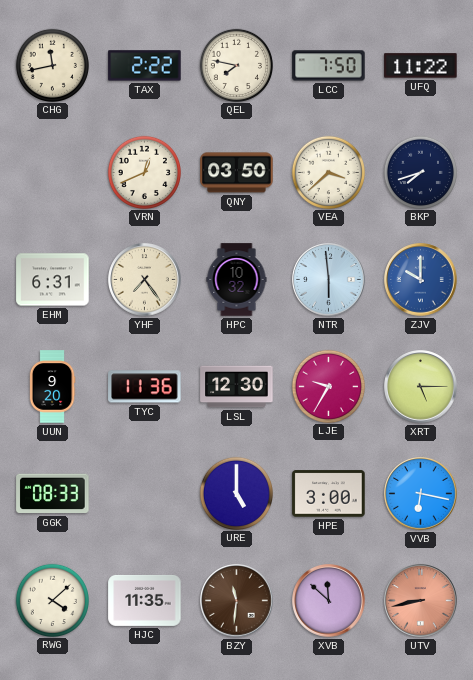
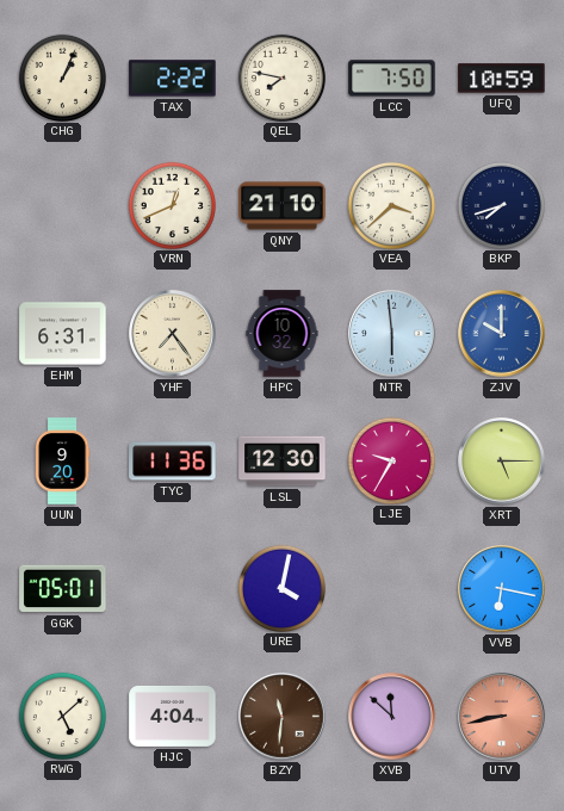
CHG: 11:43 -> 1:04 (62, 78)
UFQ: 11:22 -> 10:59 (502, 79)
QNY: 03:50 -> 21:10 (283, 206)
GGK: 08:33 -> 05:01 (63, 589)
URE: 5:00 -> 4:02 (281, 588)
HPE: 3:00 -> none (329, 494)
RWG: 4:08 -> 5:08 (62, 716)
HJC: 11:35 -> 4:04 (173, 716)
